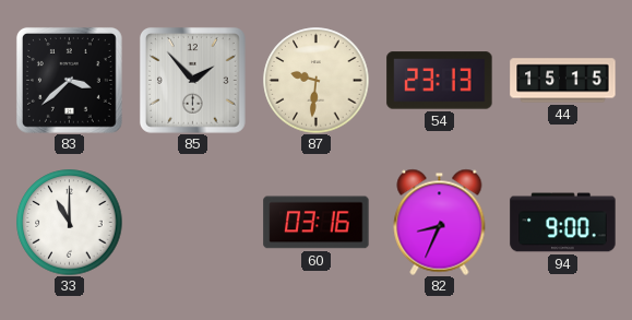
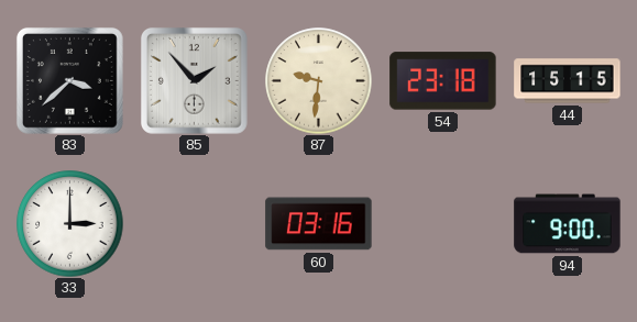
54: 23:13 -> 23:18 (443, 81)
33: 11:00 -> 3:00 (70, 224)
82: 8:34 -> none (440, 222)
